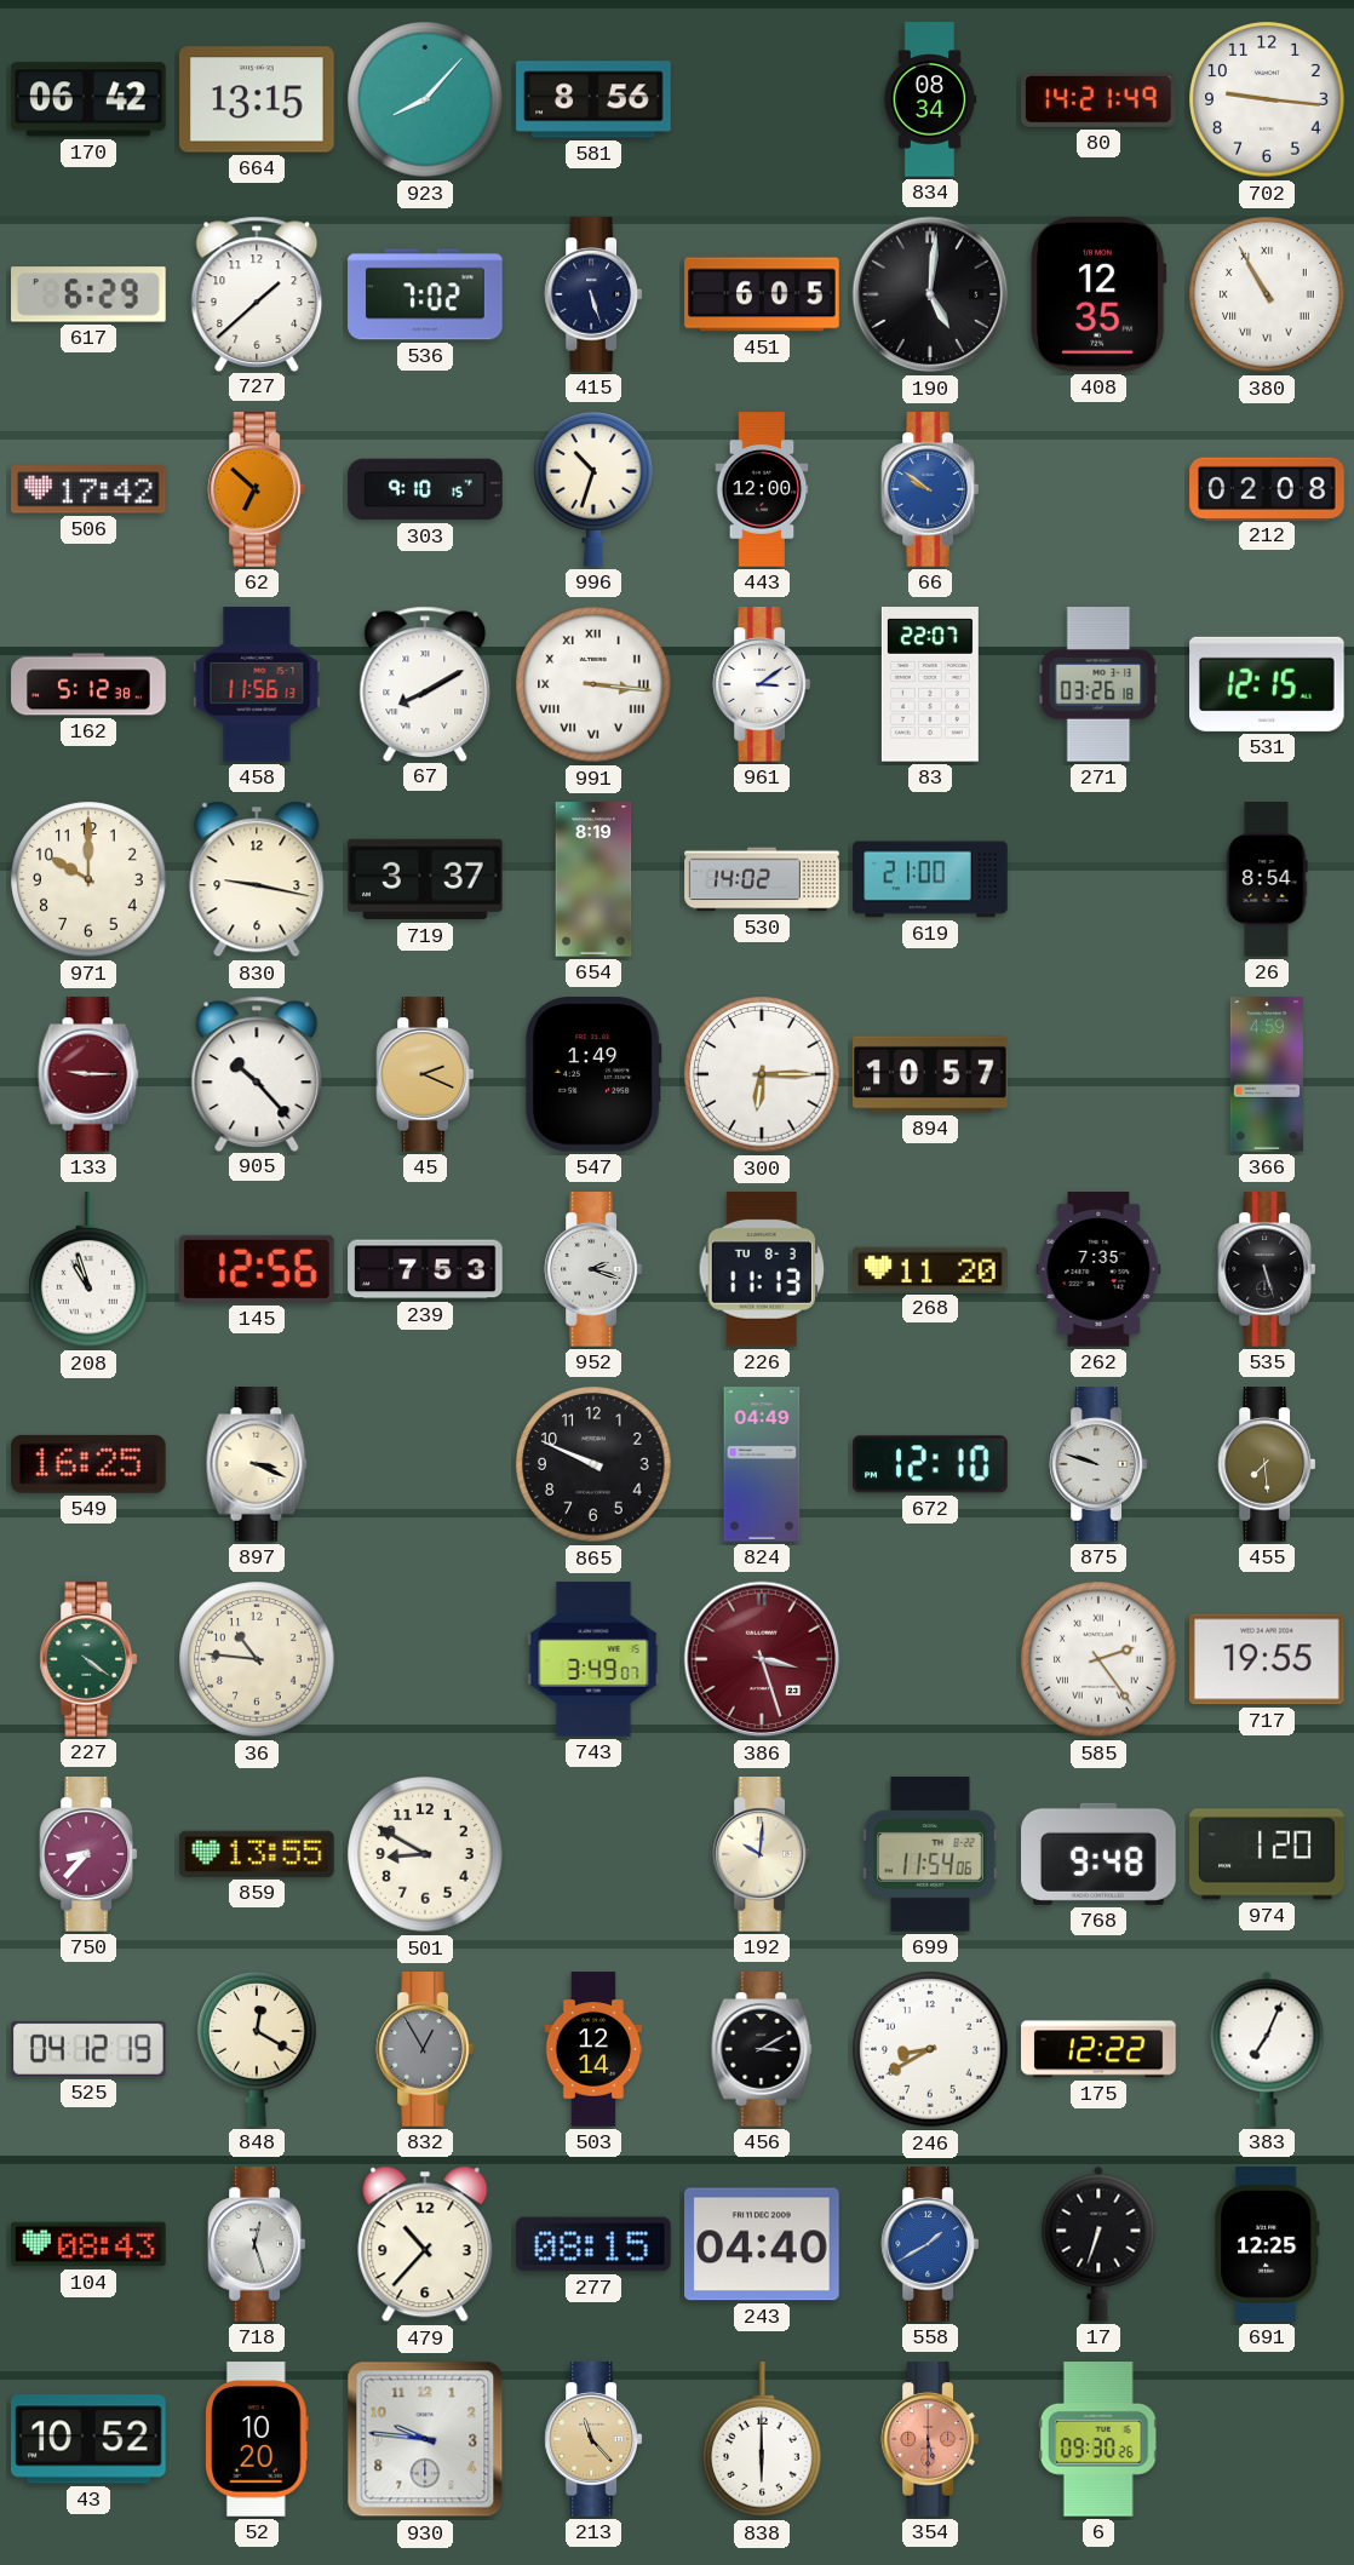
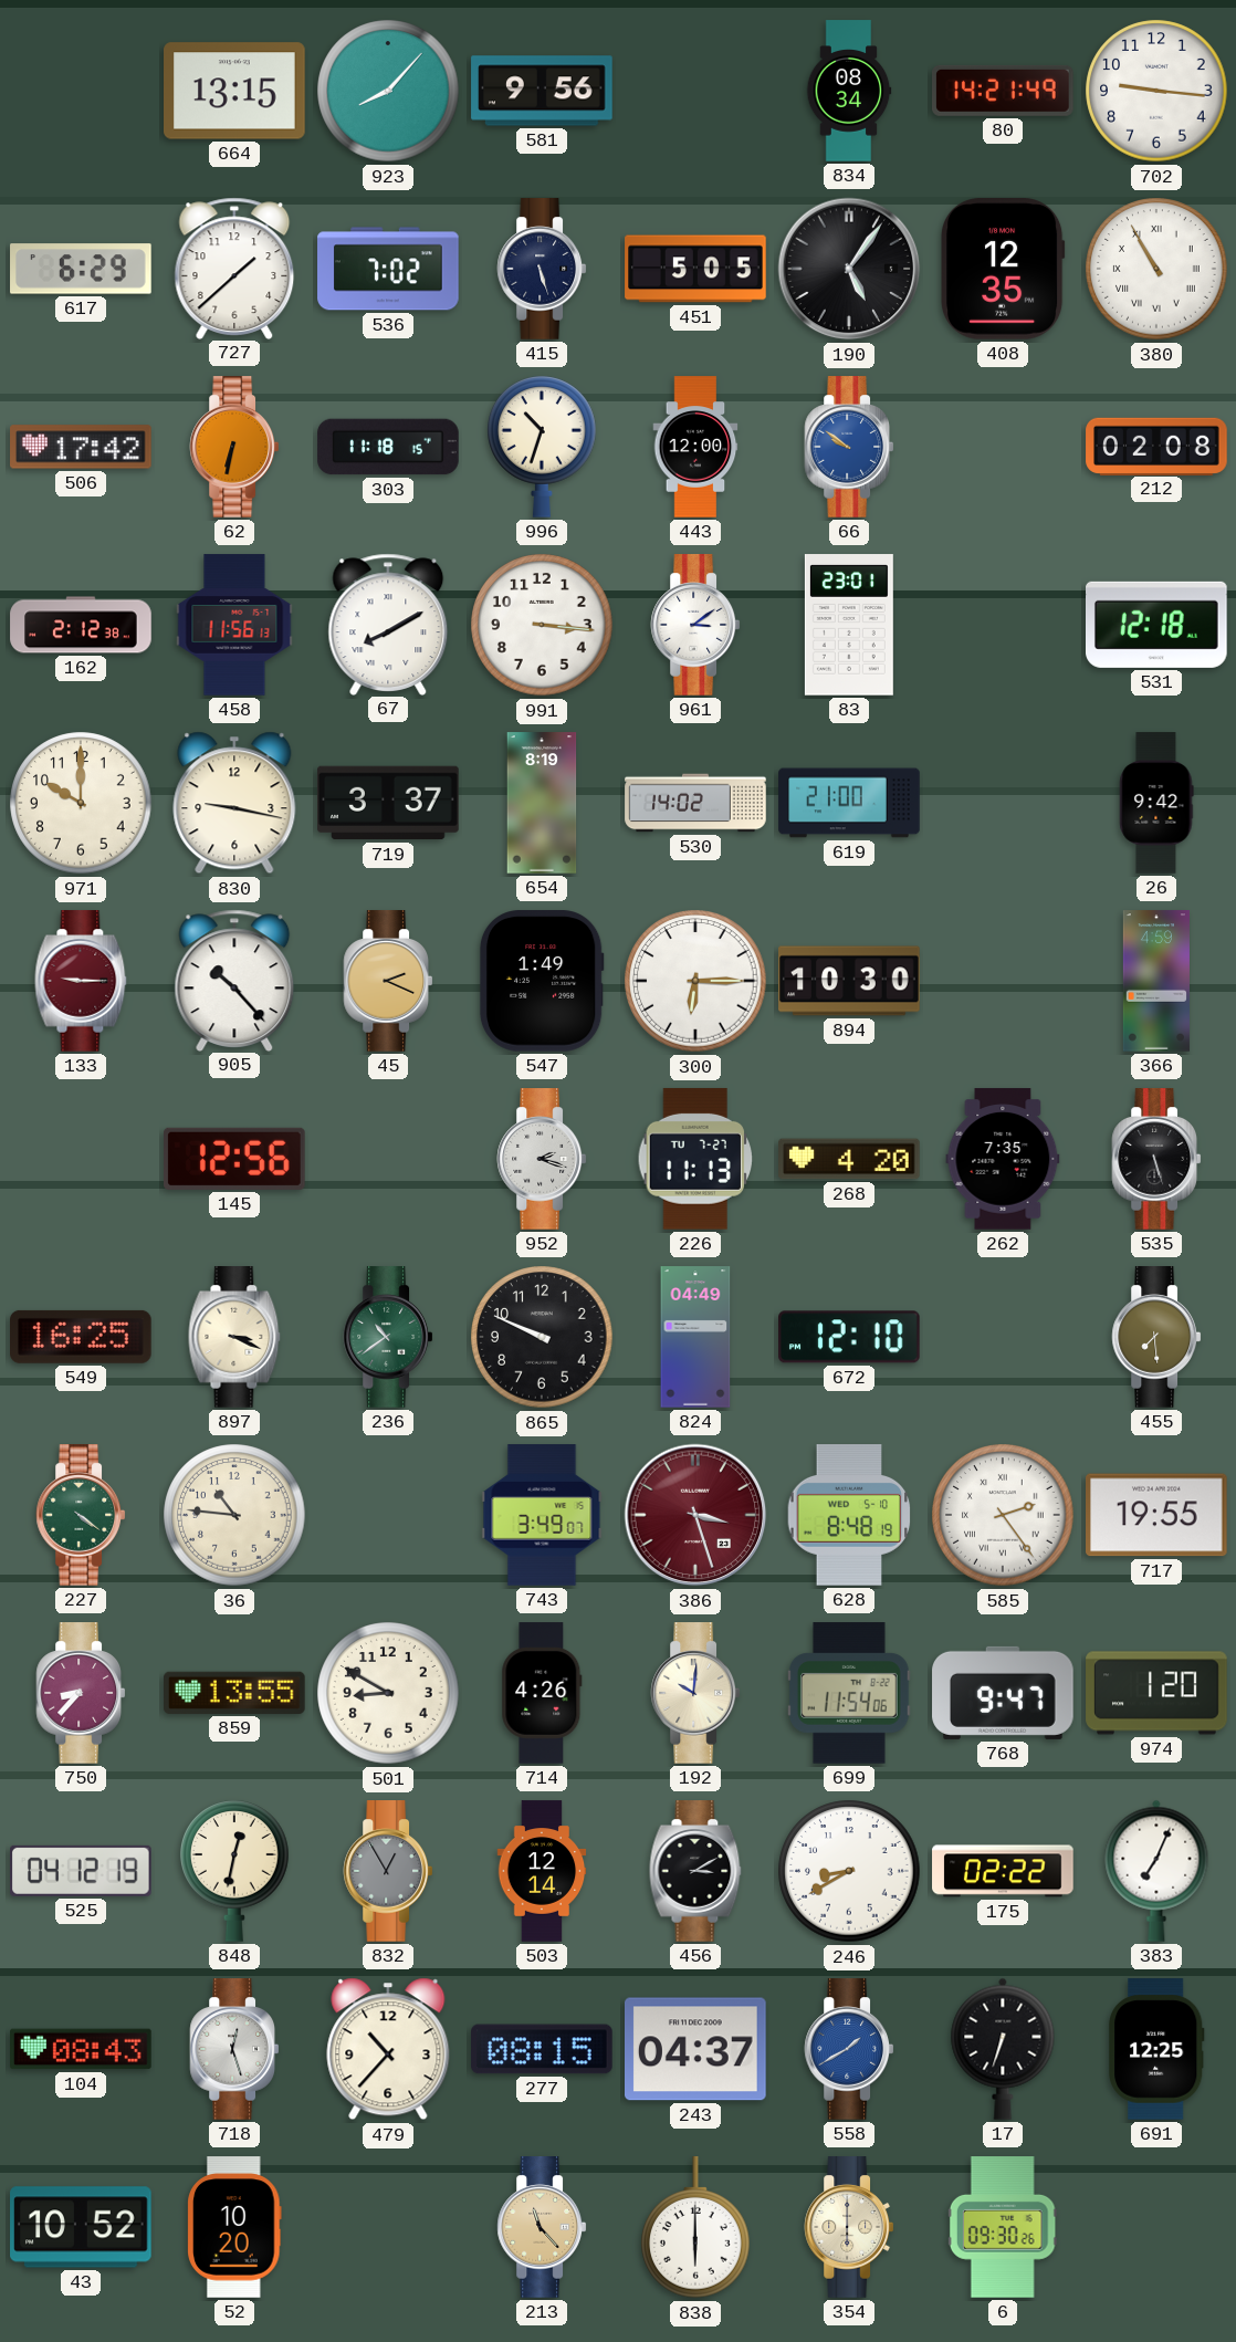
170: 06:42 -> none (88, 99)
581: 8:56 -> 9:56 (542, 91)
451: 6:05 -> 5:05 (695, 269)
190: 5:01 -> 5:06 (849, 269)
62: 6:52 -> 6:32 (234, 447)
303: 9:10 -> 11:18 (388, 447)
162: 5:12 -> 2:12 (81, 625)
991 numerals: Roman -> Arabic (542, 625)
83: 22:07 -> 23:01 (849, 625)
271: 03:26 -> none (1098, 684)
531: 12:15 -> 12:18 (1158, 625)
26: 8:54 -> 9:42 (1156, 803)
894: 10:57 -> 10:30 (849, 981)
208: 10:57 -> none (90, 1270)
239: 7:53 -> none (425, 1269)
226 date: TU 8-3 -> TU 7-27 (695, 1159)
268: 11:20 -> 4:20 (849, 1159)
236: none -> 10:39 (388, 1337)
875: 9:48 -> none (1098, 1464)
628: none -> 8:48 (849, 1515)
714: none -> 4:26 (542, 1693)
768: 9:48 -> 9:47 (1003, 1693)
848: 12:20 -> 12:32 (235, 1871)
175: 12:22 -> 02:22 (1003, 1871)
243: 04:40 -> 04:37 (696, 2049)
930: 9:46 -> none (425, 2439)
354: 5:30 -> 6:00 (849, 2227)
354 dial: salmon -> cream (849, 2227)
